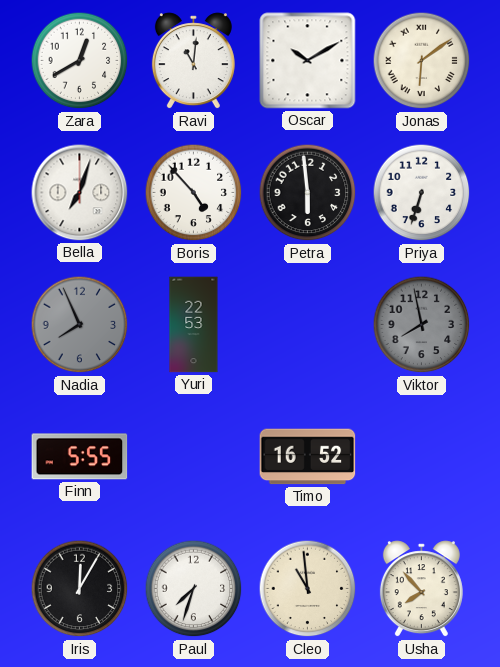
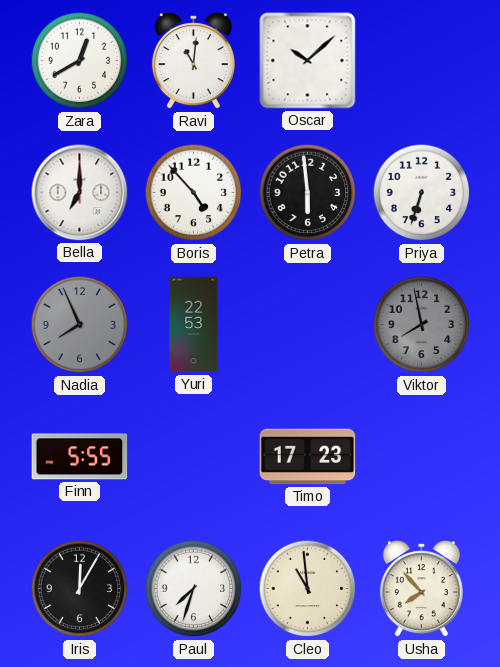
Oscar: 10:10 -> 10:08 (308, 61)
Jonas: 6:09 -> none (422, 61)
Bella: 7:03 -> 7:00 (80, 193)
Timo: 16:52 -> 17:23 (308, 457)
